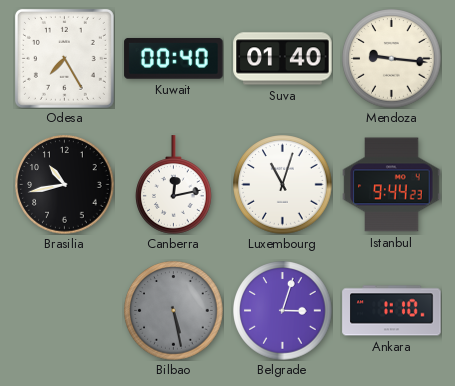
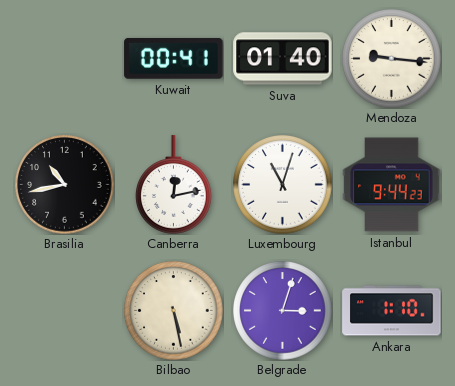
Odesa: 7:25 -> none (64, 58)
Kuwait: 00:40 -> 00:41 (174, 58)
Bilbao dial: grey -> cream (174, 311)
